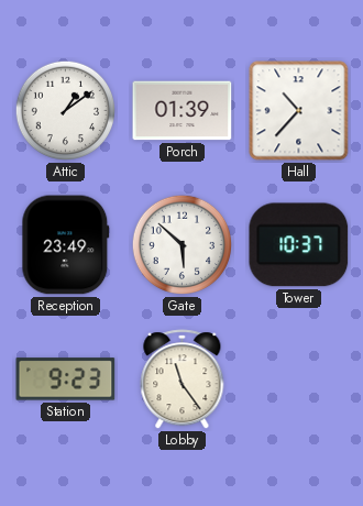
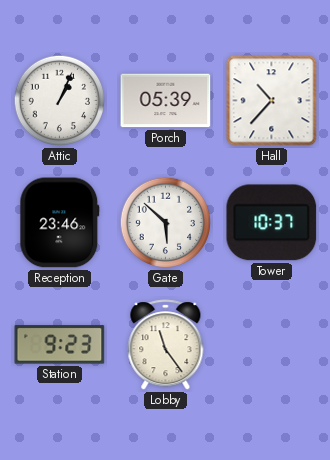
Attic: 1:09 -> 1:04 (60, 101)
Porch: 01:39 -> 05:39 (166, 101)
Reception: 23:49 -> 23:46 (60, 223)
